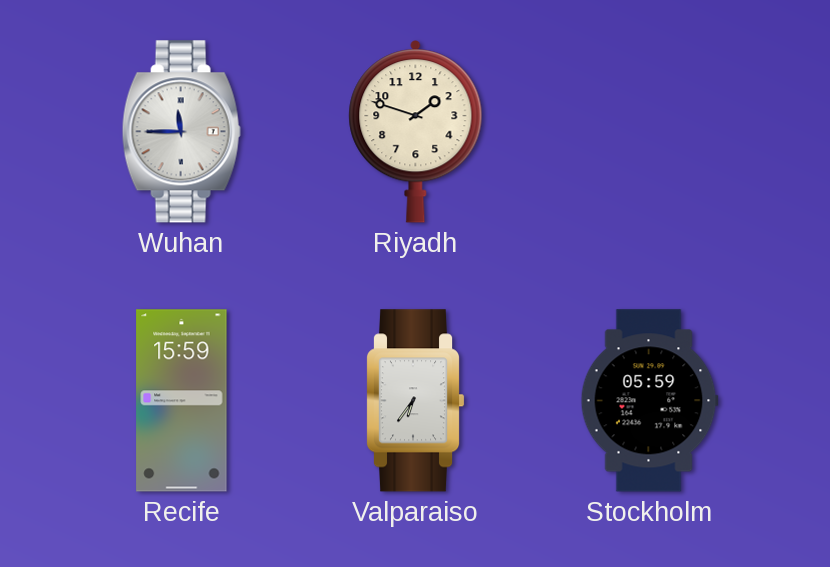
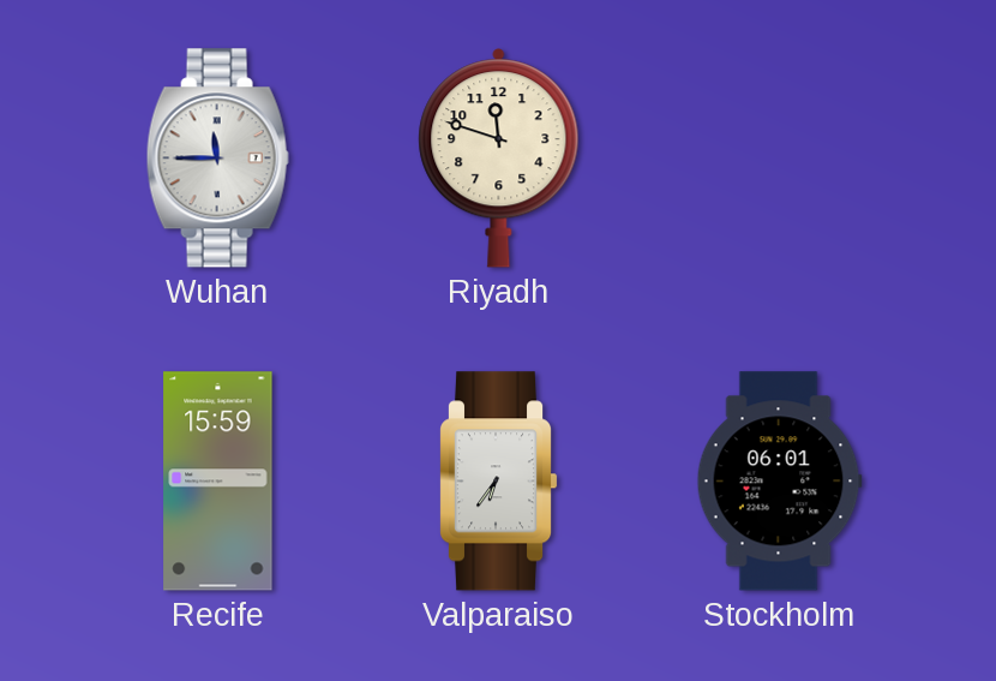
Riyadh: 1:48 -> 11:48 (499, 159)
Stockholm: 05:59 -> 06:01 (779, 482)
